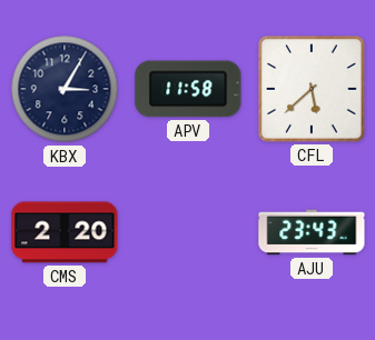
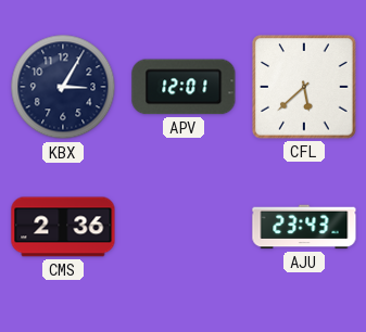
APV: 11:58 -> 12:01 (184, 87)
CMS: 2:20 -> 2:36 (63, 227)
